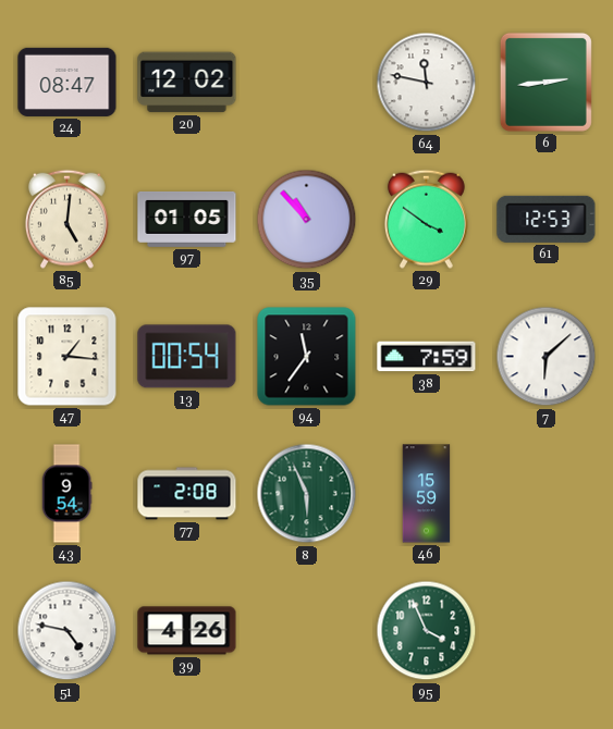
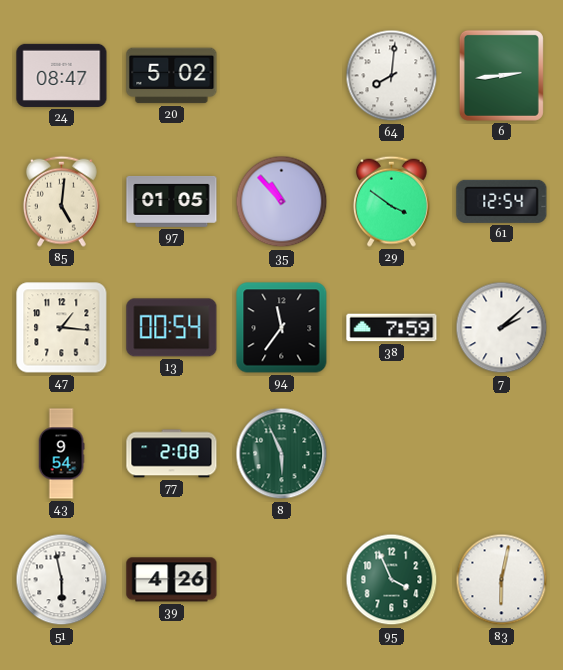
20: 12:02 -> 5:02 (172, 76)
64: 11:47 -> 8:01 (392, 76)
61: 12:53 -> 12:54 (502, 201)
7: 6:08 -> 2:08 (502, 328)
46: 15:59 -> none (427, 494)
51: 4:47 -> 5:58 (62, 580)
83: none -> 6:02 (502, 580)
